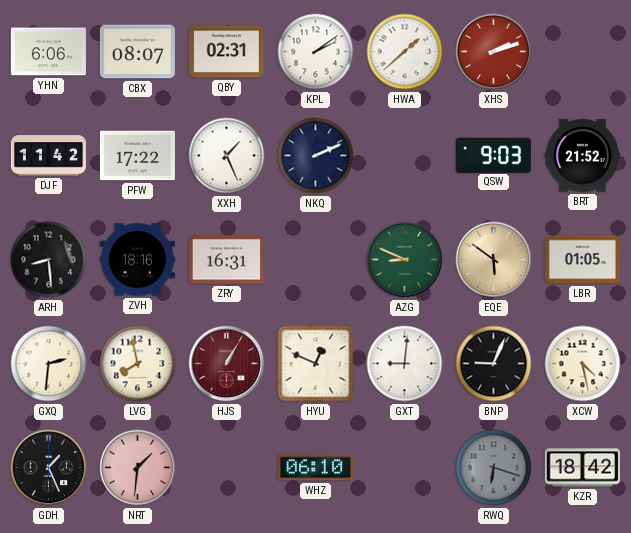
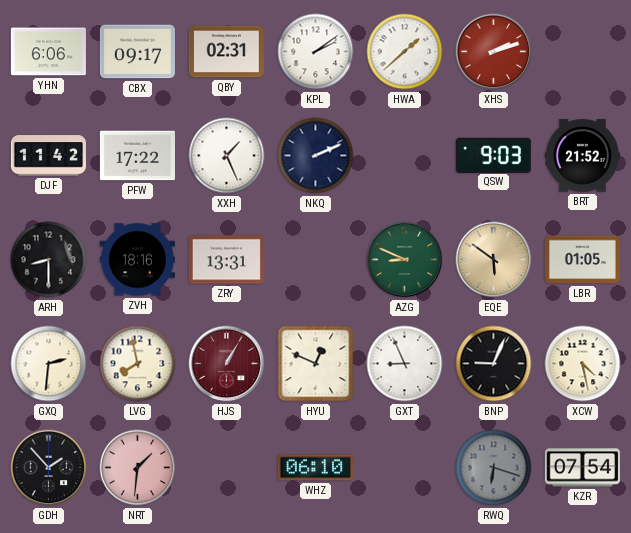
CBX: 08:07 -> 09:17 (137, 52)
ARH: 8:29 -> 8:30 (49, 260)
ZRY: 16:31 -> 13:31 (226, 260)
GXT: 9:01 -> 8:56 (405, 364)
GDH: 1:26 -> 1:53 (49, 468)
KZR: 18:42 -> 07:54 (582, 468)
